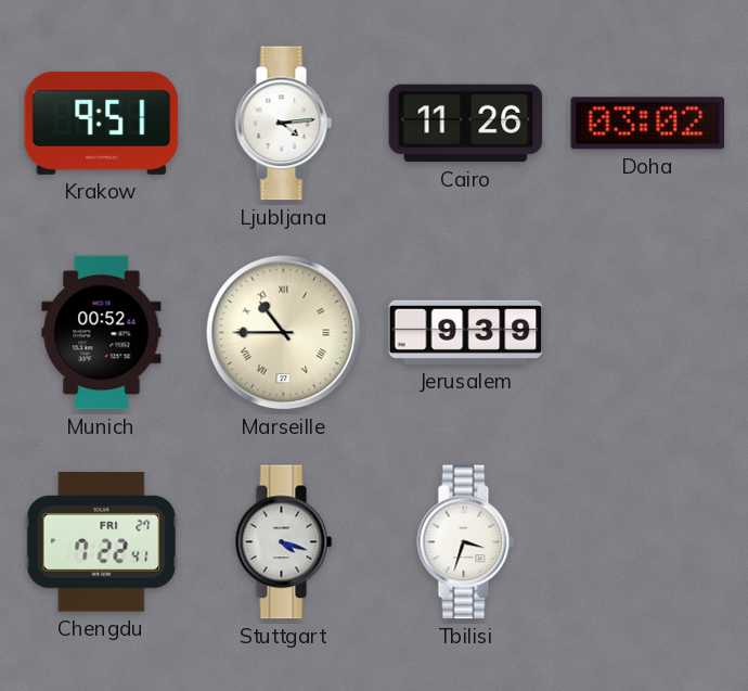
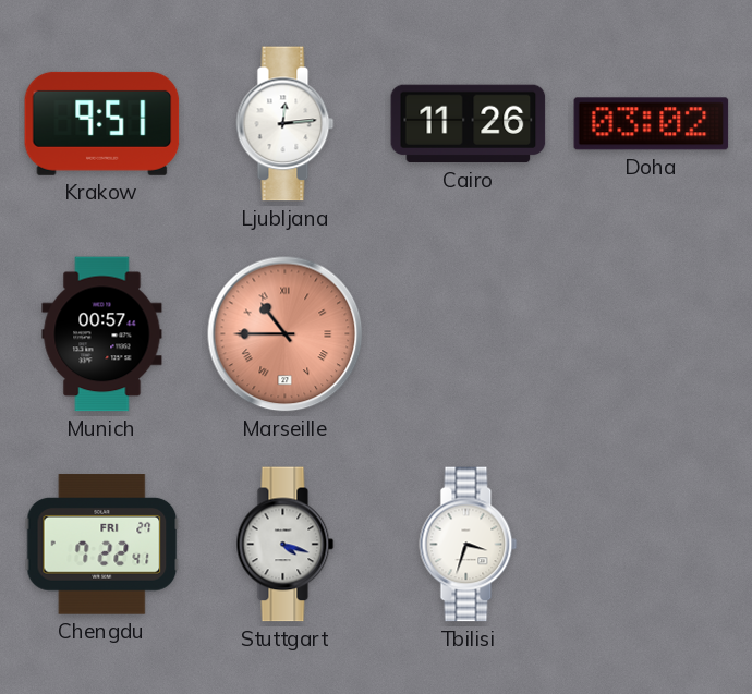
Ljubljana: 4:14 -> 12:14 (286, 124)
Munich: 00:52 -> 00:57 (102, 334)
Marseille dial: cream -> salmon (286, 334)
Jerusalem: 9:39 -> none (466, 332)
